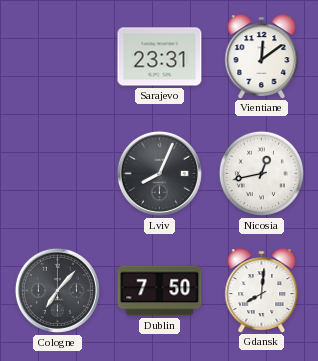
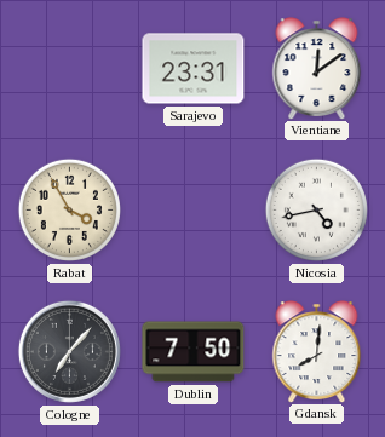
Rabat: none -> 3:55 (69, 209)
Lviv: 8:04 -> none (159, 173)
Nicosia: 12:43 -> 4:43 (316, 209)
